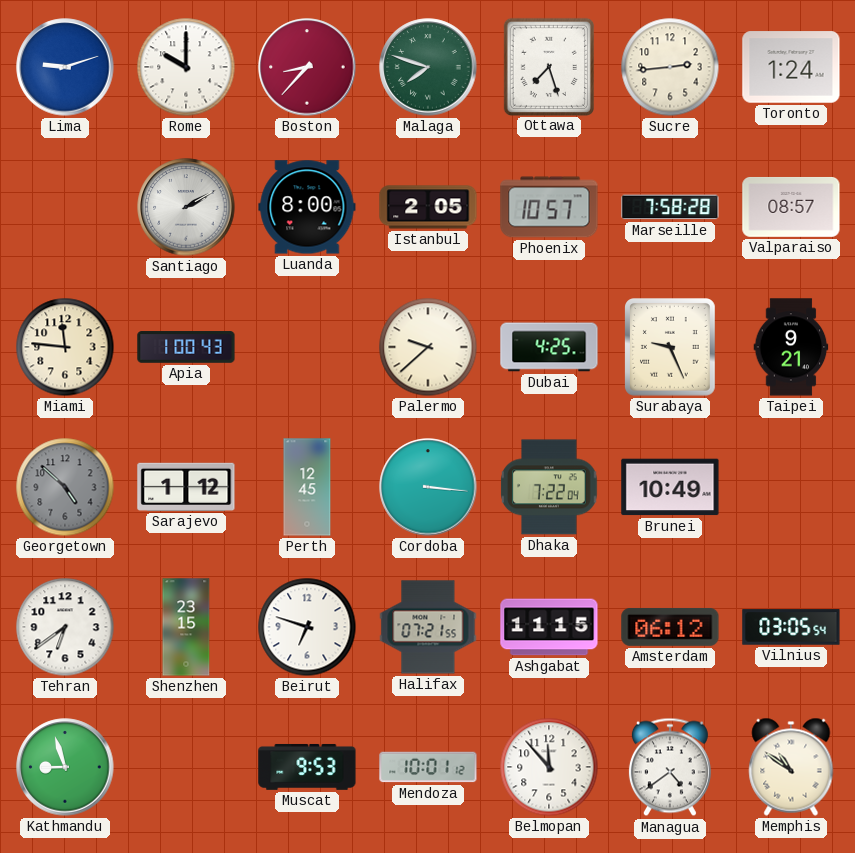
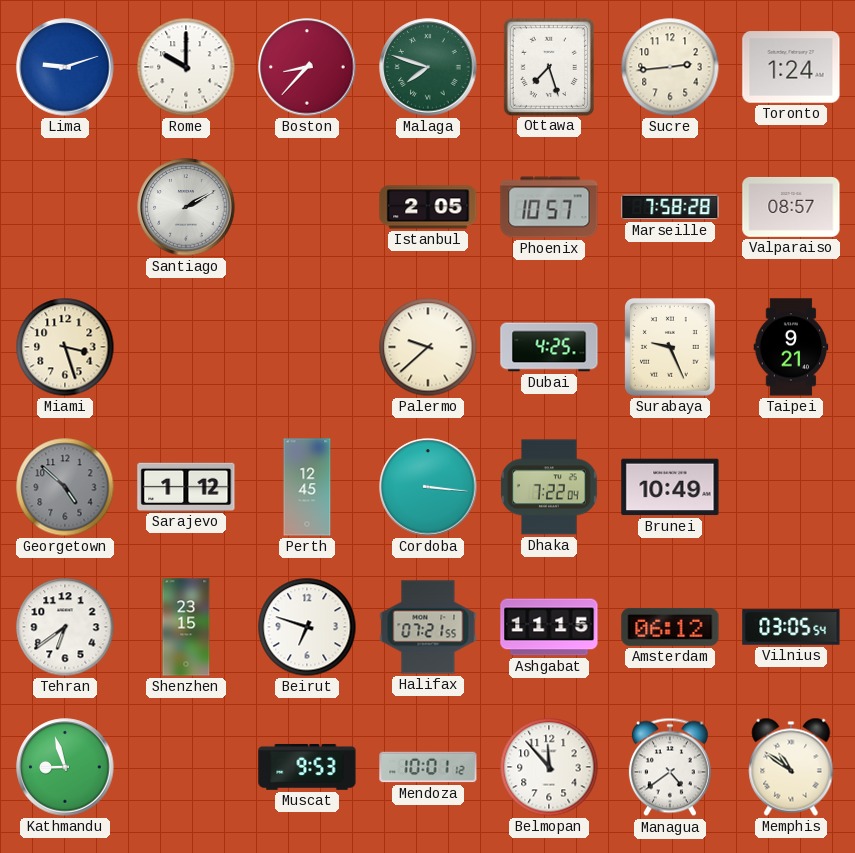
Luanda: 8:00 -> none (307, 207)
Miami: 11:46 -> 3:27 (65, 347)
Apia: 1:00 -> none (186, 347)
